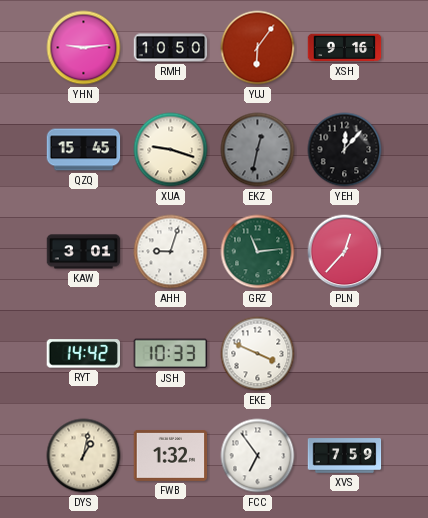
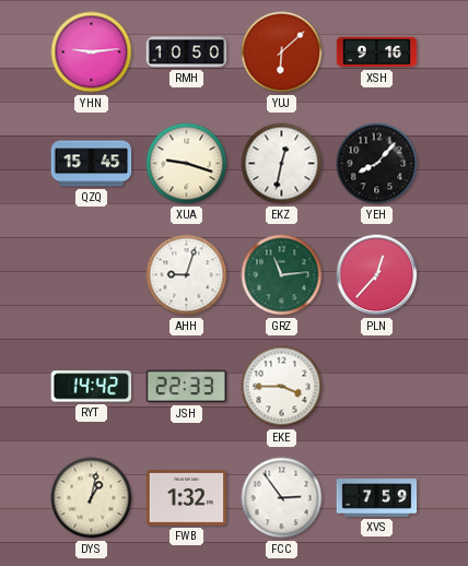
YUJ: 6:06 -> 6:08 (282, 52)
EKZ dial: grey -> white (282, 164)
YEH: 12:07 -> 8:07 (377, 164)
KAW: 3:01 -> none (84, 252)
JSH: 10:33 -> 22:33 (186, 387)
EKE: 3:49 -> 3:45 (282, 387)
FCC: 6:54 -> 2:54 (282, 498)
